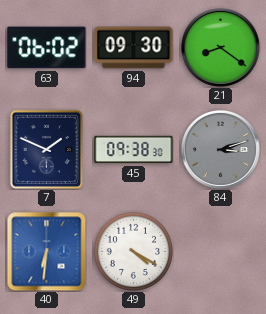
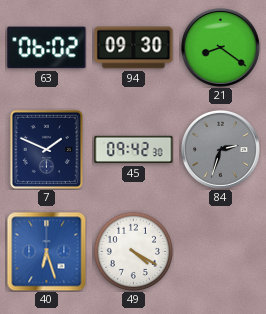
45: 09:38 -> 09:42 (134, 150)
84: 3:12 -> 2:33 (220, 149)
40: 6:31 -> 6:27 (46, 251)
